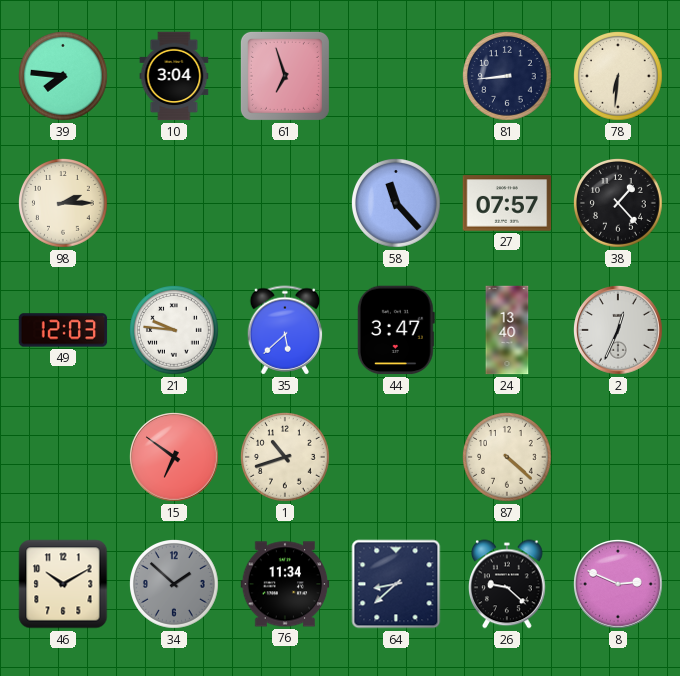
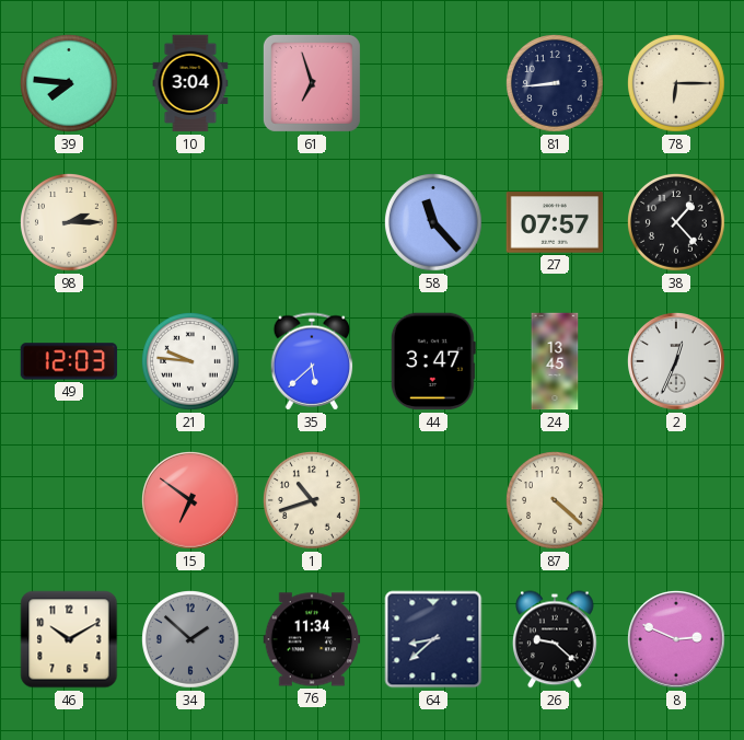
78: 6:31 -> 6:15 (677, 84)
24: 13:40 -> 13:45 (555, 361)
